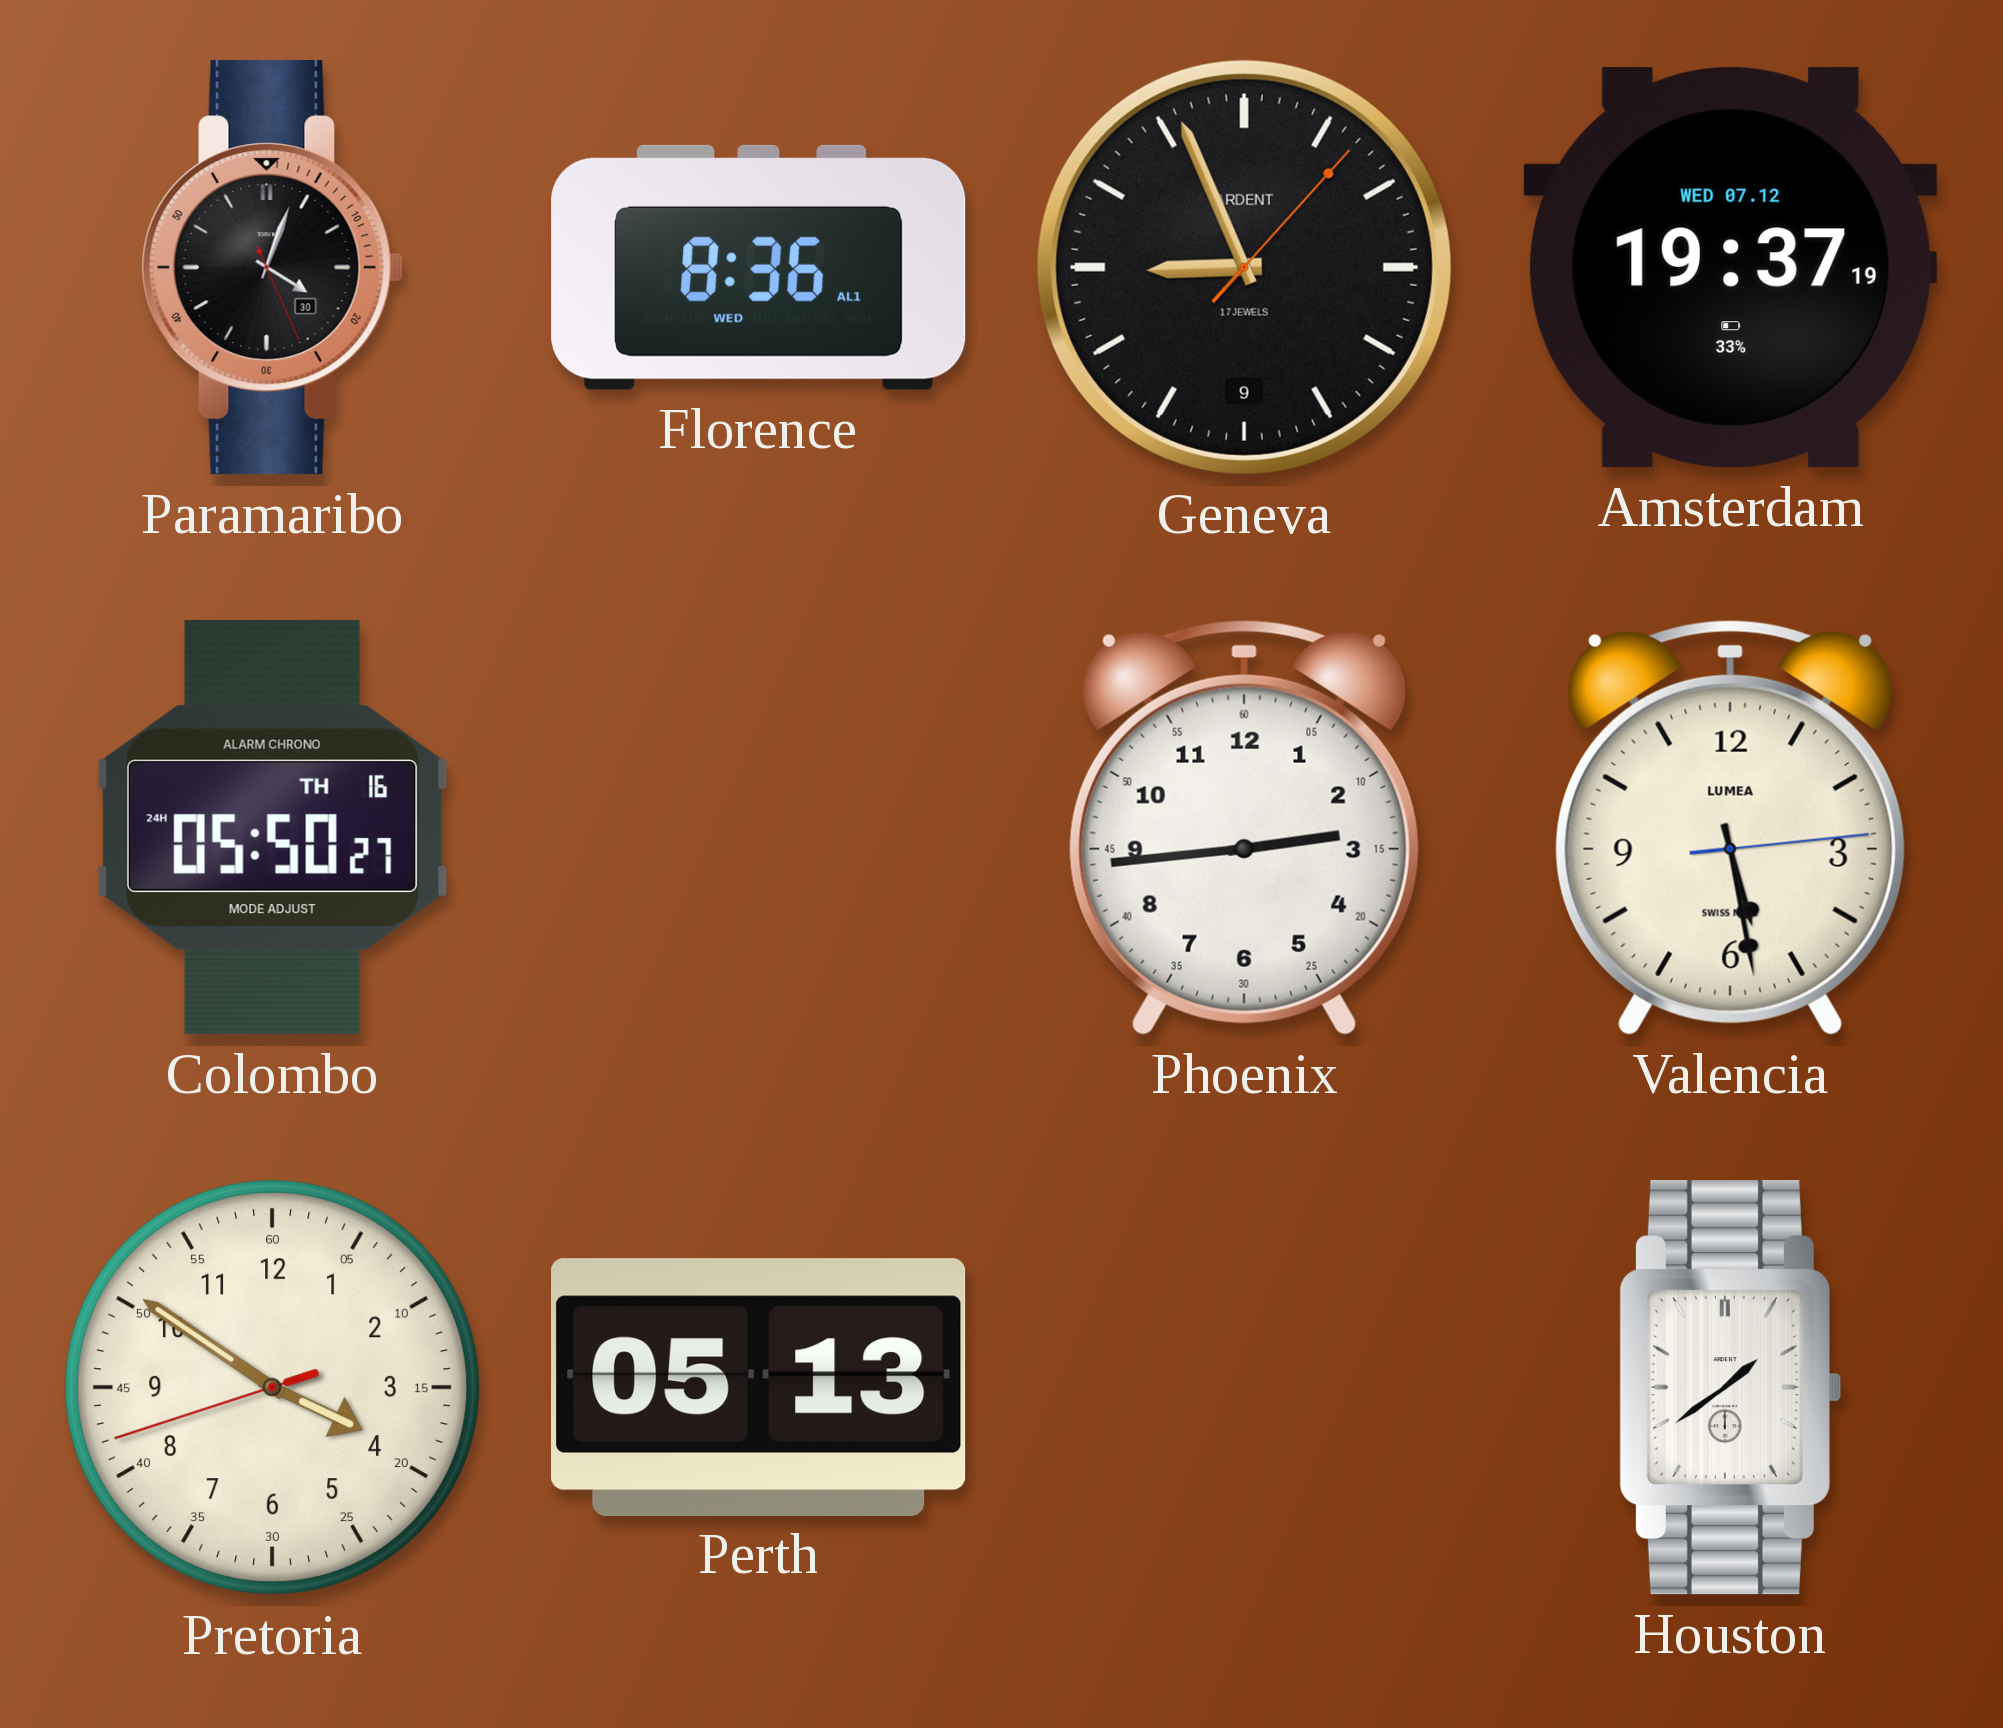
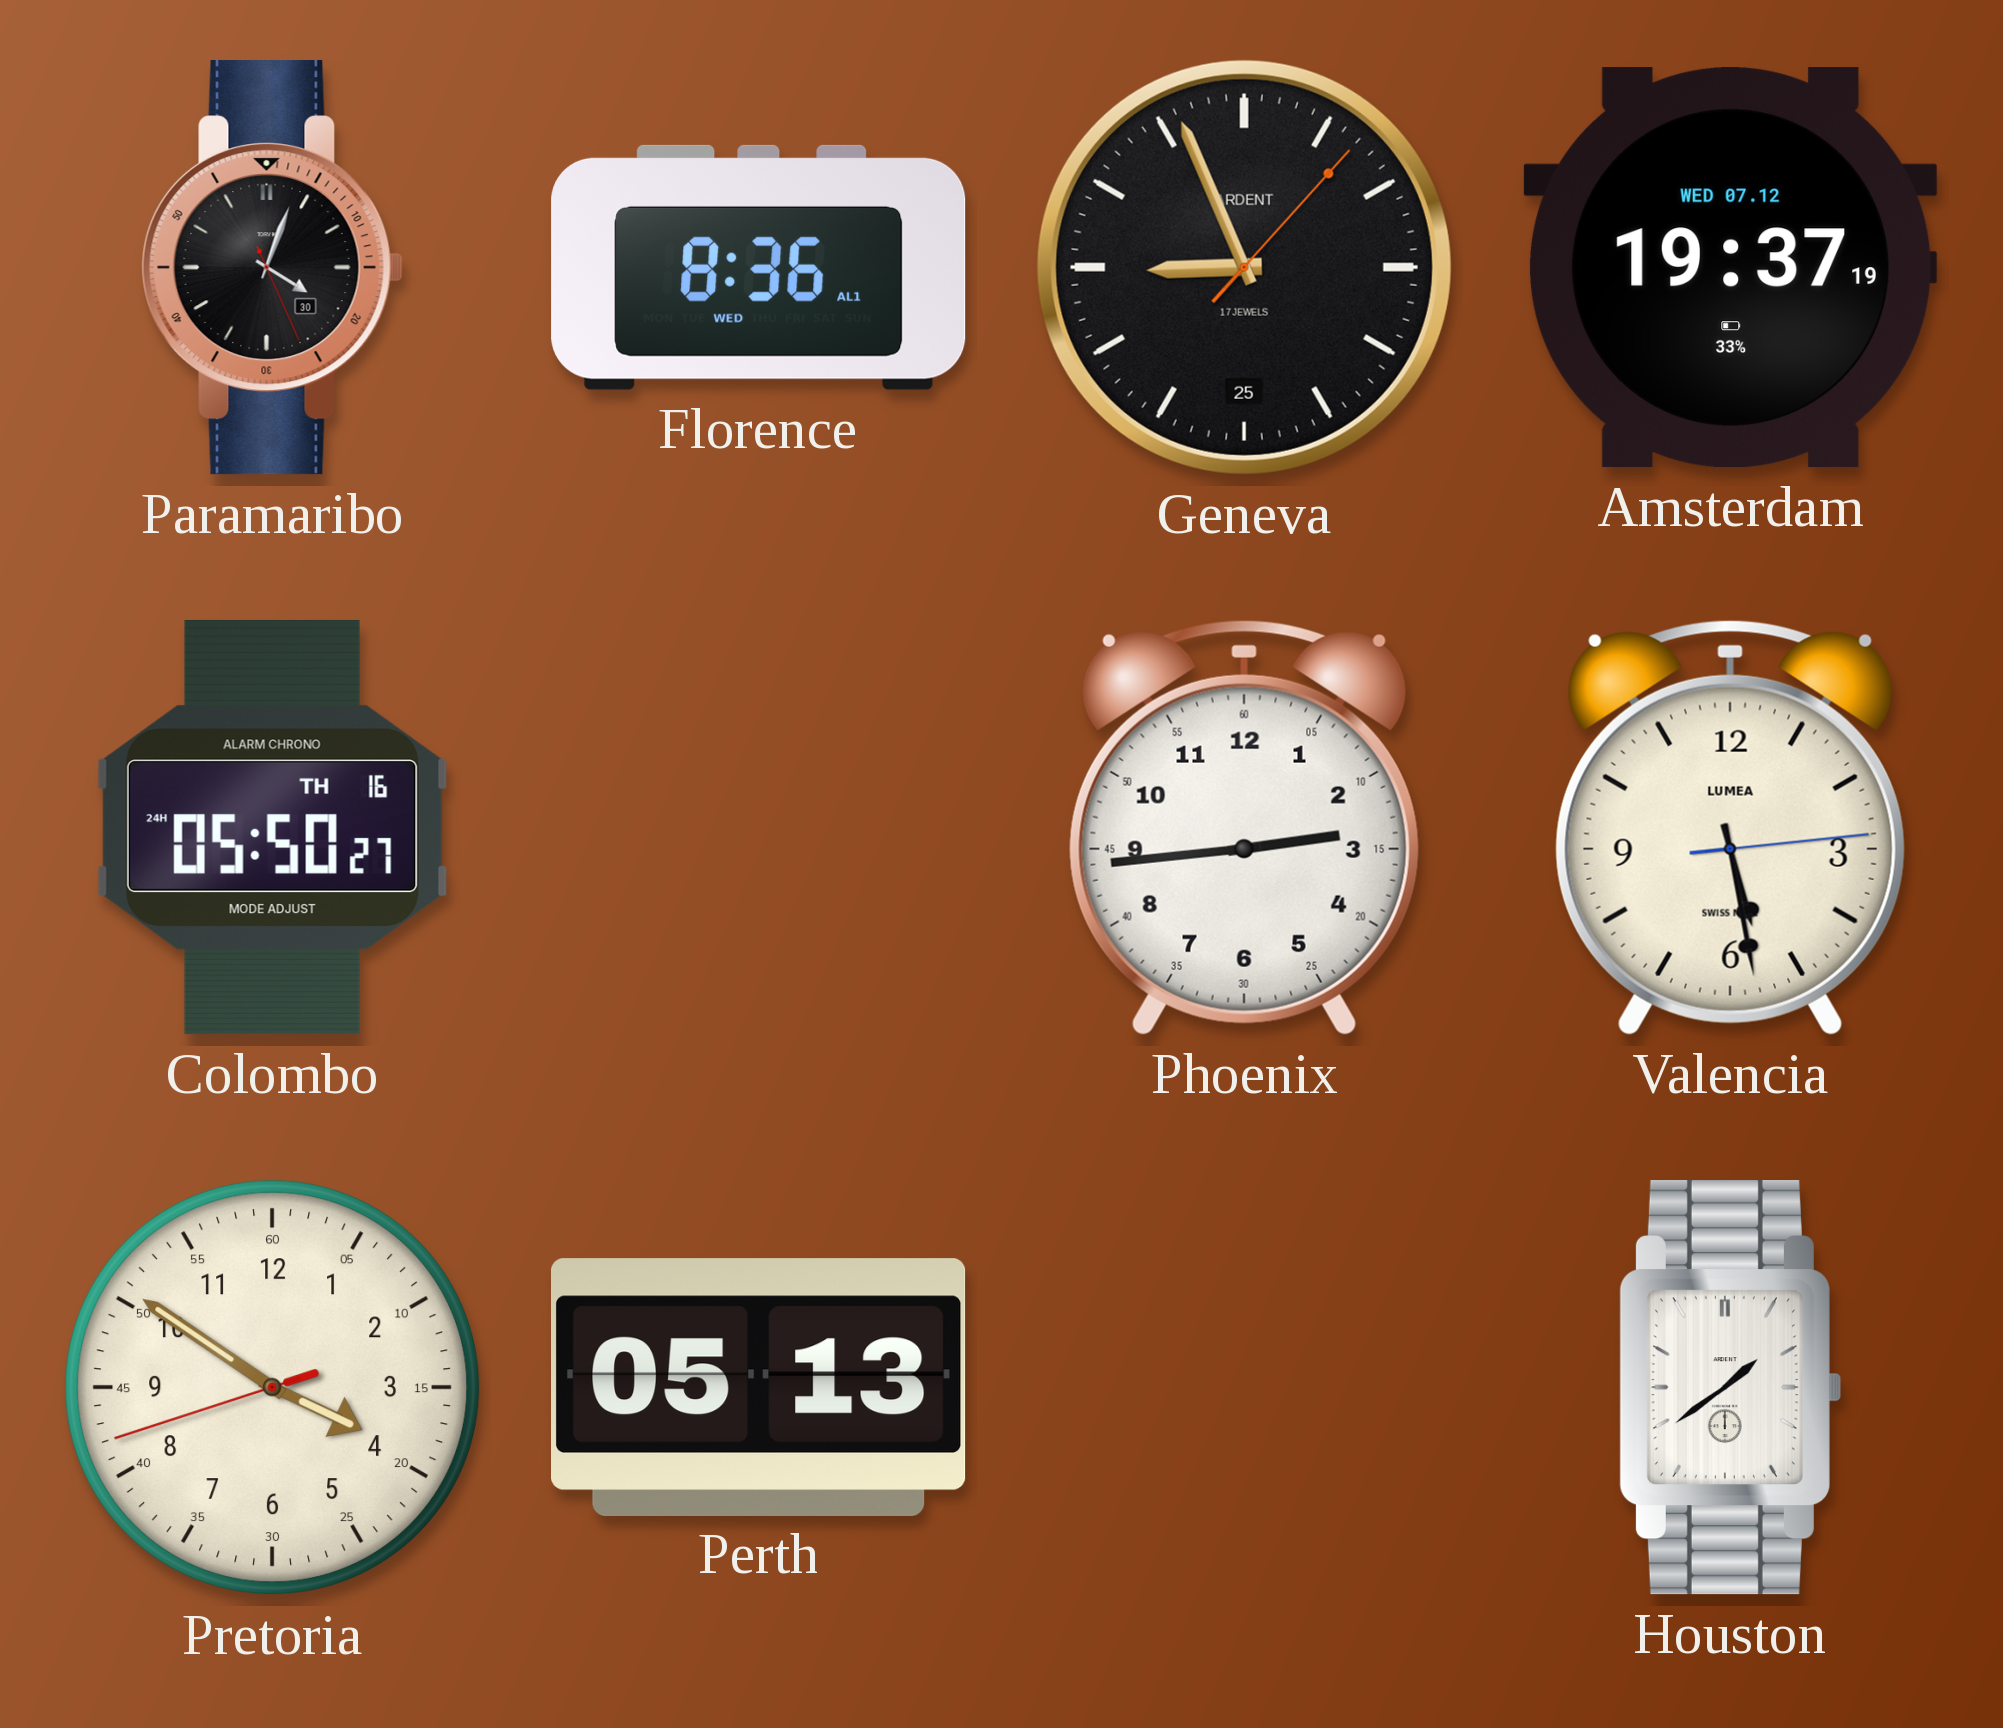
Geneva date: 9 -> 25 (1244, 267)
